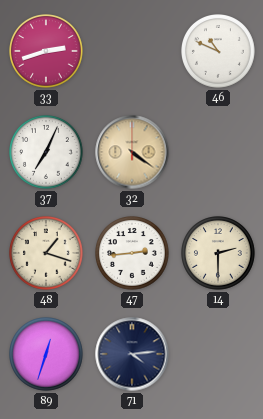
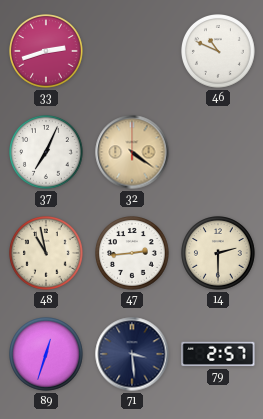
48: 1:18 -> 10:58 (47, 254)
71: 4:14 -> 3:29 (132, 354)
79: none -> 2:57 (218, 354)
